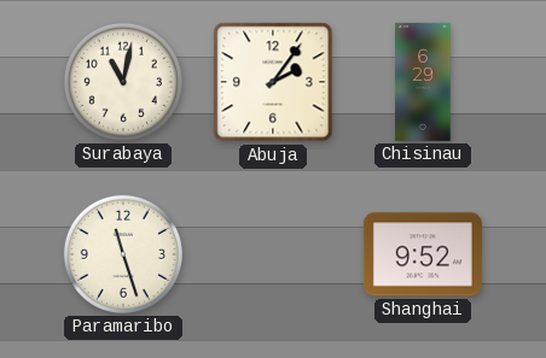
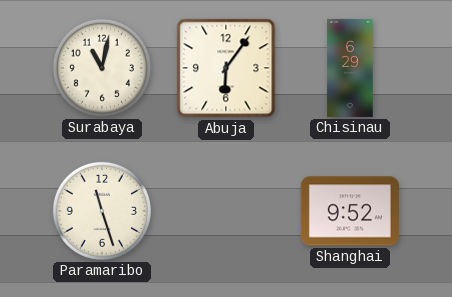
Abuja: 2:06 -> 6:06 (226, 68)
